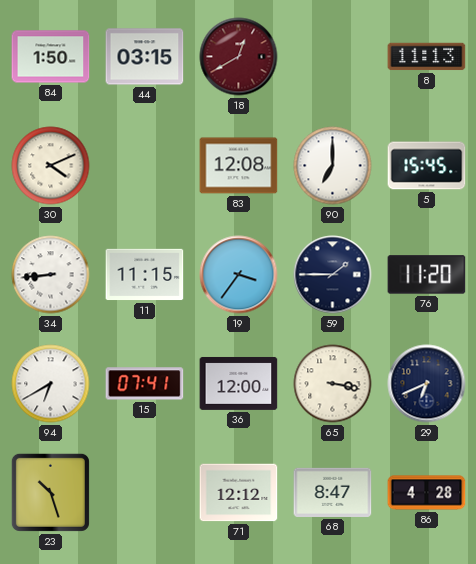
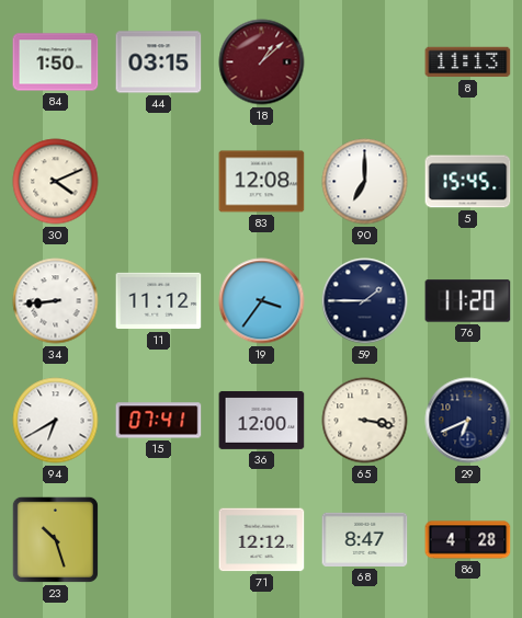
18: 12:40 -> 1:08 (262, 62)
11: 11:15 -> 11:12 (159, 301)
